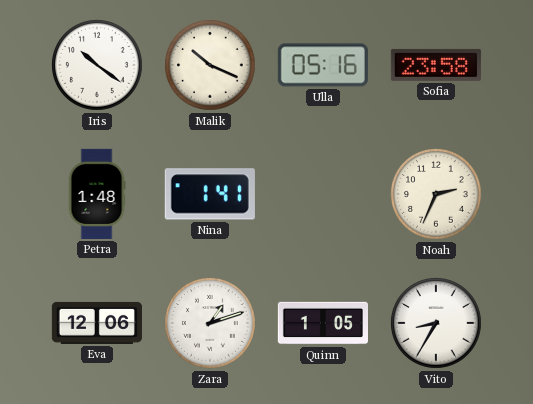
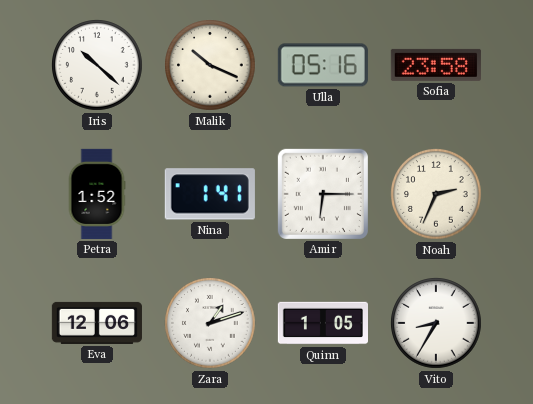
Iris: 10:21 -> 10:22 (97, 65)
Petra: 1:48 -> 1:52 (97, 194)
Amir: none -> 6:15 (323, 194)
